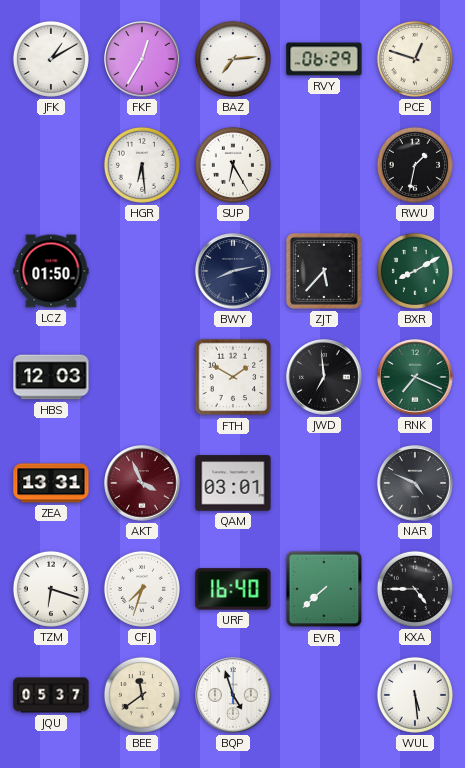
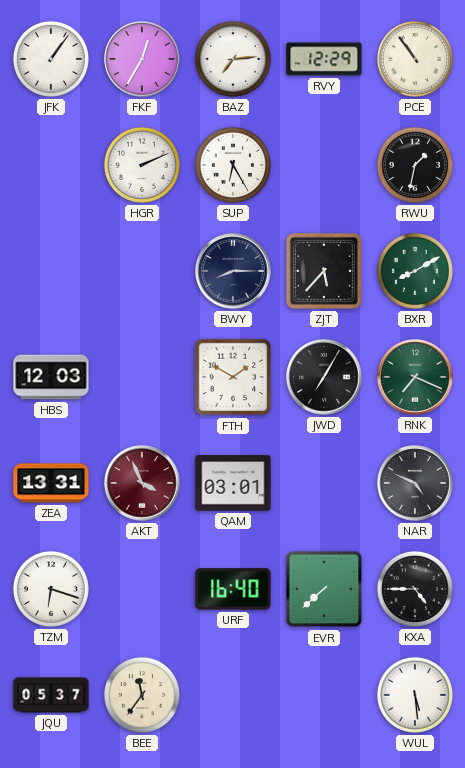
JFK: 1:10 -> 1:06 (51, 59)
RVY: 06:29 -> 12:29 (324, 59)
PCE: 12:48 -> 10:54 (415, 59)
HGR: 6:29 -> 2:11 (142, 165)
LCZ: 01:50 -> none (51, 271)
BWY: 8:13 -> 8:15 (233, 271)
JWD: 6:59 -> 7:05 (324, 377)
CFJ: 7:33 -> none (142, 589)
BEE: 11:39 -> 11:36 (142, 695)
BQP: 4:57 -> none (233, 695)
